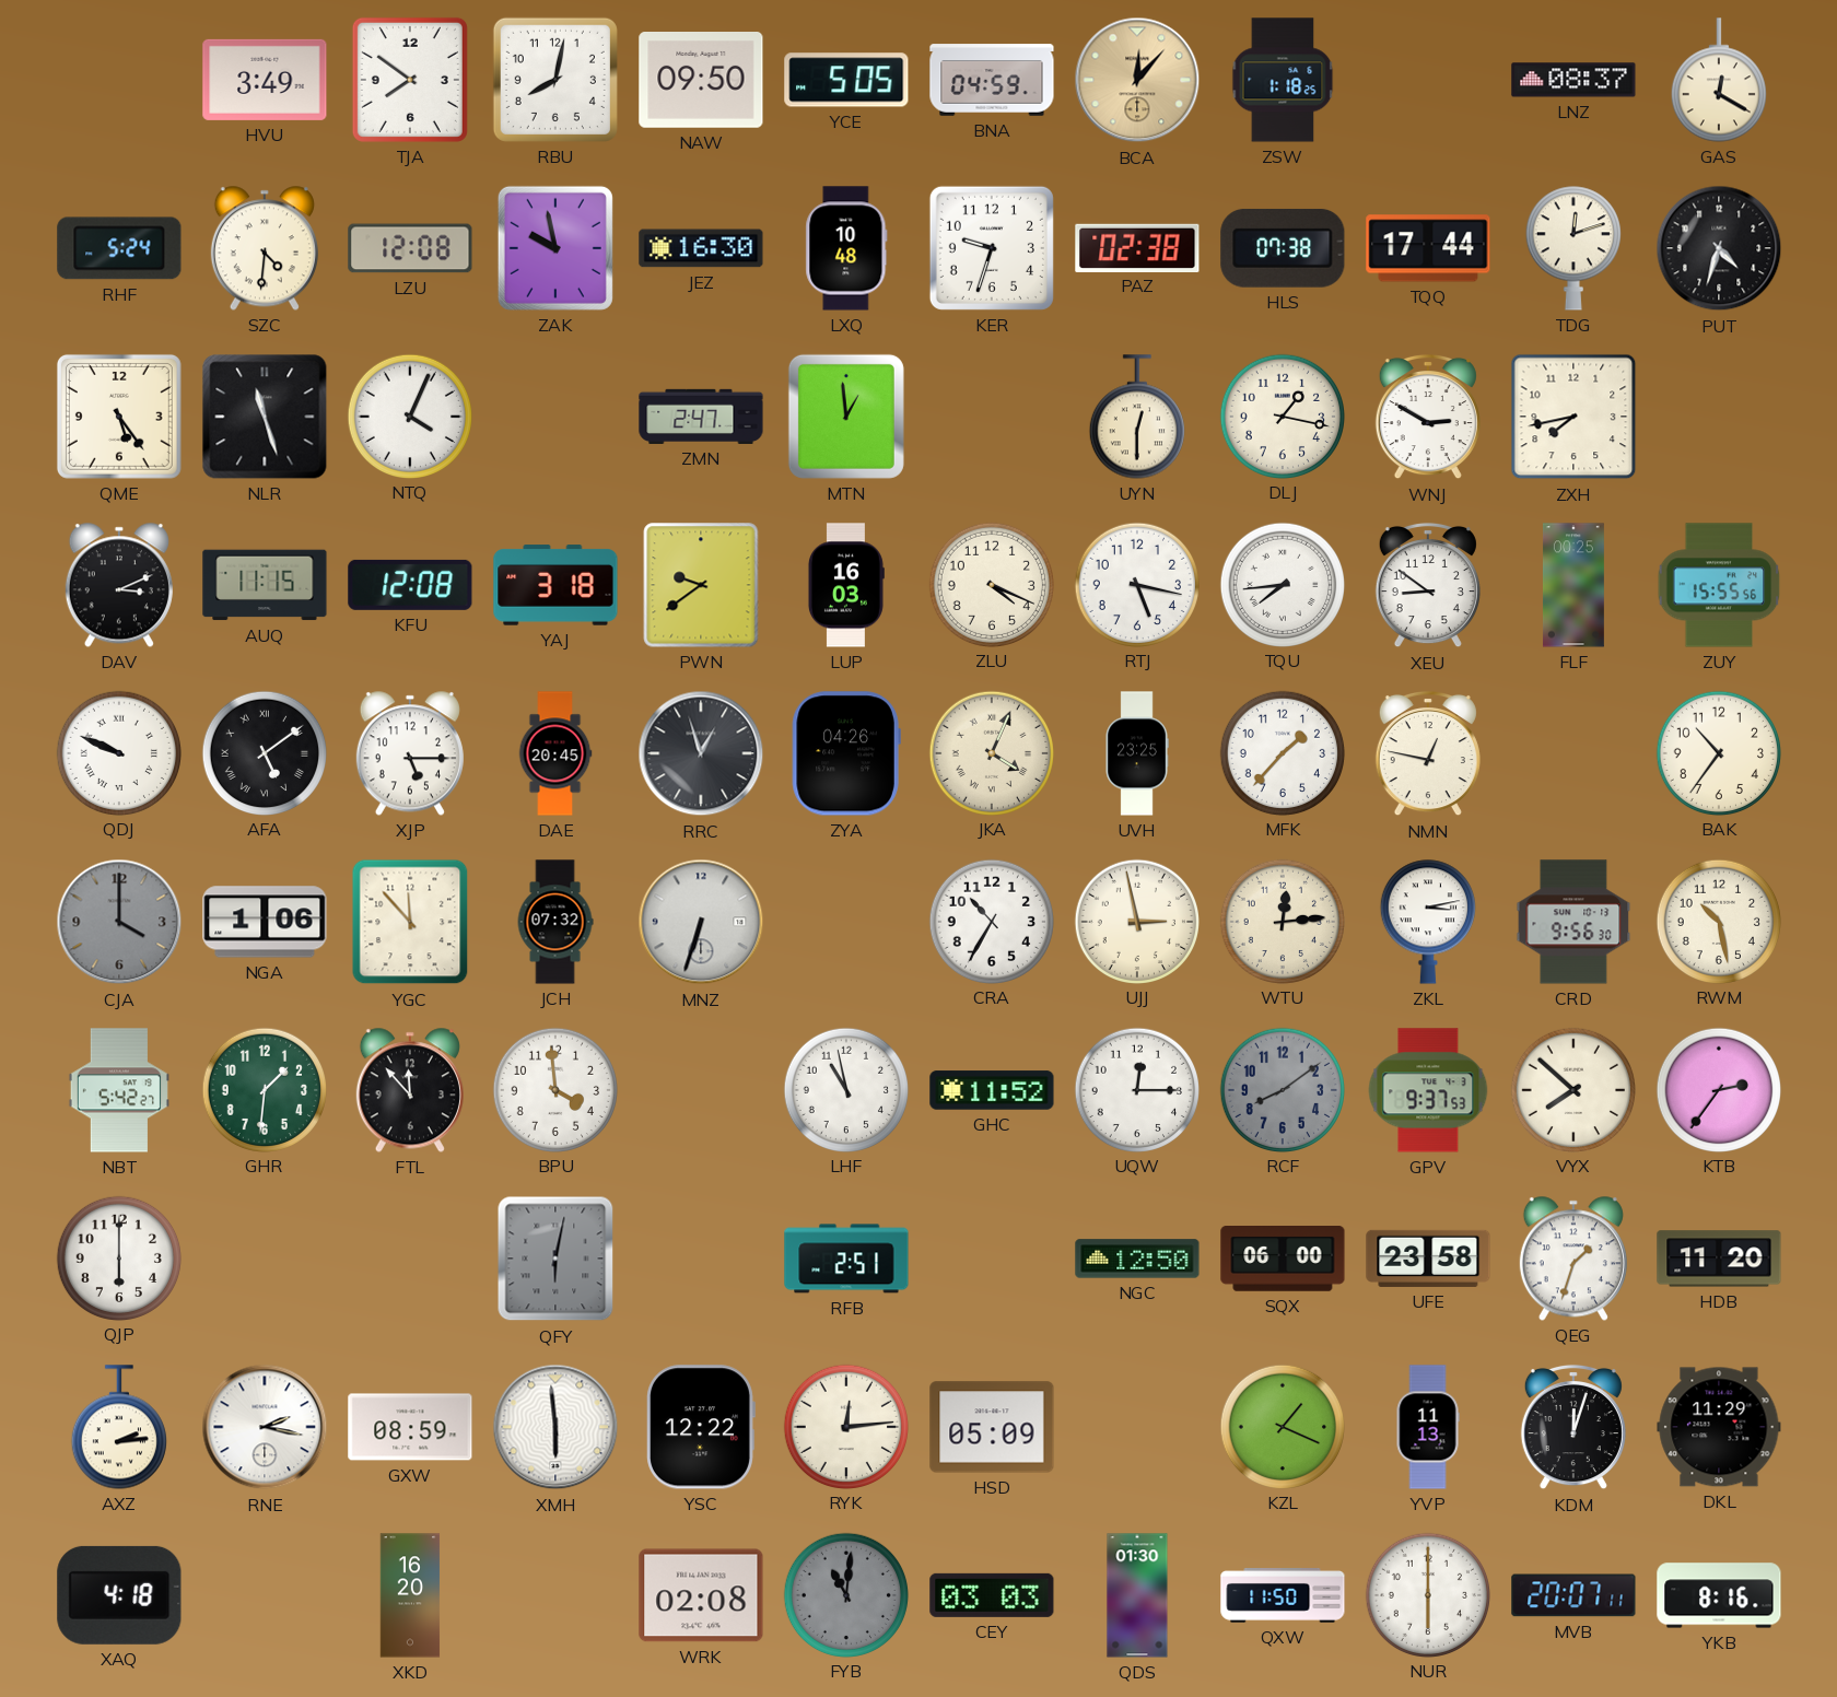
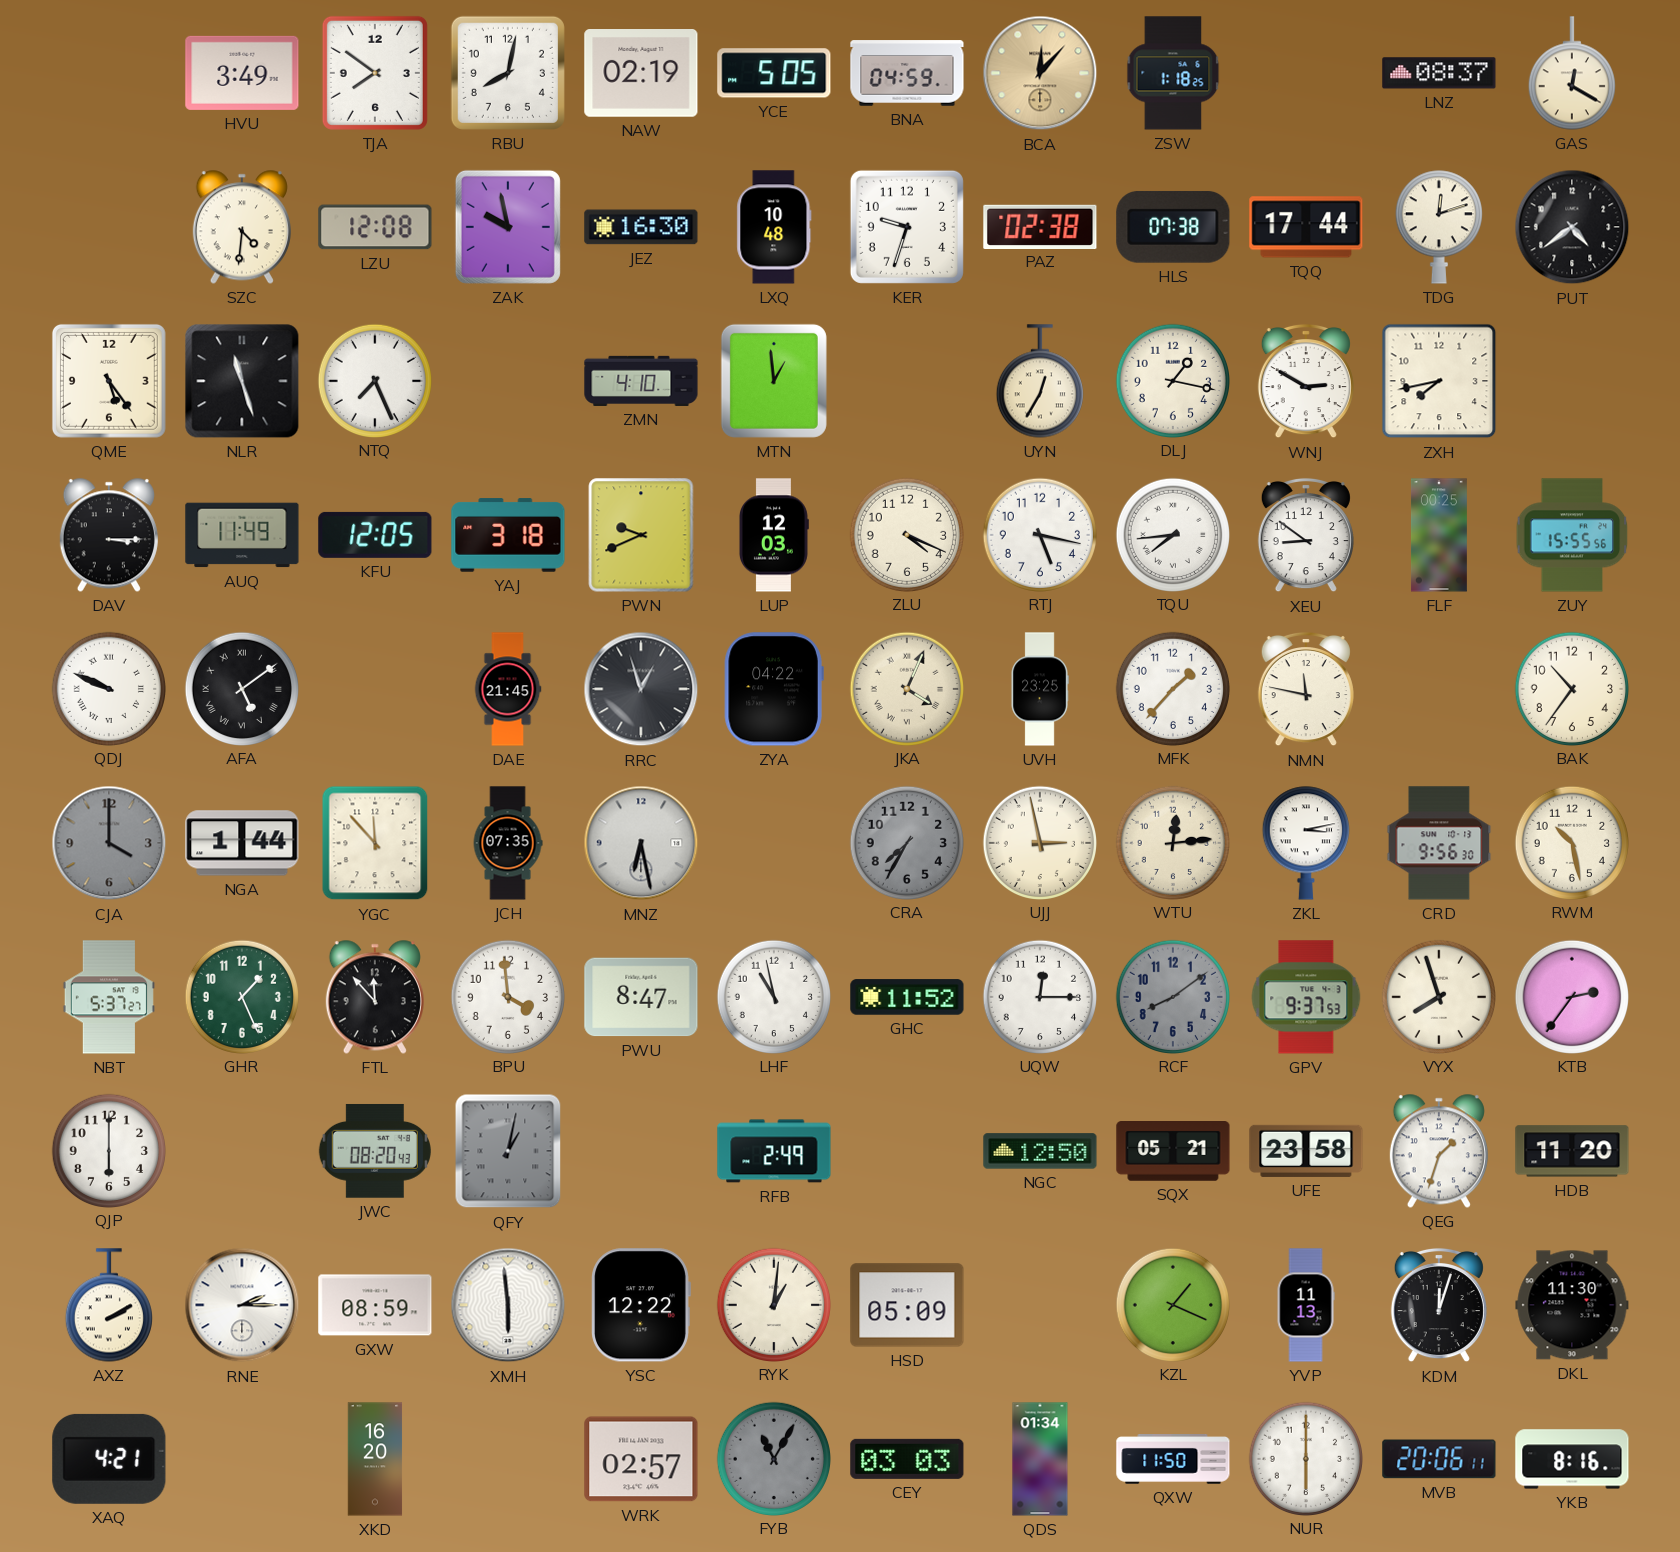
NAW: 09:50 -> 02:19 (641, 74)
RHF: 5:24 -> none (119, 248)
PUT: 4:33 -> 4:39 (1572, 227)
NTQ: 4:04 -> 7:26 (374, 380)
ZMN: 2:47 -> 4:10 (641, 381)
UYN: 12:30 -> 12:35 (1040, 381)
DAV: 3:11 -> 3:15 (109, 535)
AUQ: 11:15 -> 11:49 (242, 535)
KFU: 12:08 -> 12:05 (375, 535)
PWN: 9:39 -> 9:41 (641, 535)
LUP: 16:03 -> 12:03 (773, 535)
XJP: 5:15 -> none (410, 753)
DAE: 20:45 -> 21:45 (508, 689)
ZYA: 04:26 -> 04:22 (774, 689)
NMN: 12:47 -> 11:47 (1306, 689)
NGA: 1:06 -> 1:44 (242, 843)
JCH: 07:32 -> 07:35 (508, 843)
MNZ: 6:33 -> 6:28 (641, 843)
CRA: 10:35 -> 7:35 (906, 842)
CRA dial: white -> grey (906, 842)
NBT: 5:42 -> 5:37 (109, 997)
GHR: 1:31 -> 1:26 (241, 996)
PWU: none -> 8:47 (641, 997)
VYX: 7:52 -> 7:57 (1438, 996)
JWC: none -> 08:20 (375, 1151)
QFY: 6:02 -> 1:02 (508, 1151)
RFB: 2:51 -> 2:49 (774, 1151)
SQX: 06:00 -> 05:21 (1173, 1152)
AXZ: 2:14 -> 2:10 (109, 1305)
RNE: 2:17 -> 2:15 (242, 1305)
RYK: 12:14 -> 1:01 (773, 1304)
DKL: 11:29 -> 11:30 (1572, 1305)
XAQ: 4:18 -> 4:21 (109, 1459)
WRK: 02:08 -> 02:57 (641, 1459)
FYB: 11:01 -> 11:05 (773, 1458)
QDS: 01:30 -> 01:34 (1040, 1459)
MVB: 20:07 -> 20:06 (1439, 1459)
